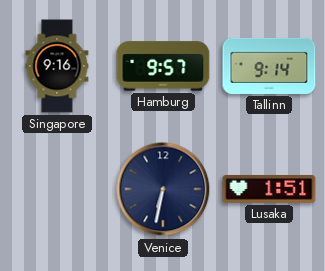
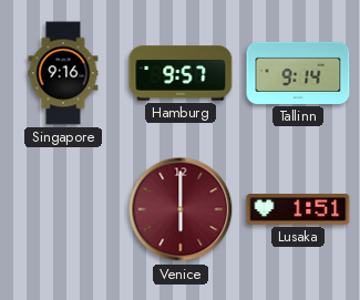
Venice: 6:32 -> 6:00 (181, 209)
Venice dial: navy -> burgundy (181, 209)
